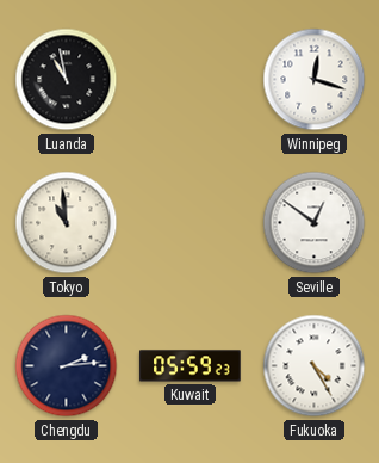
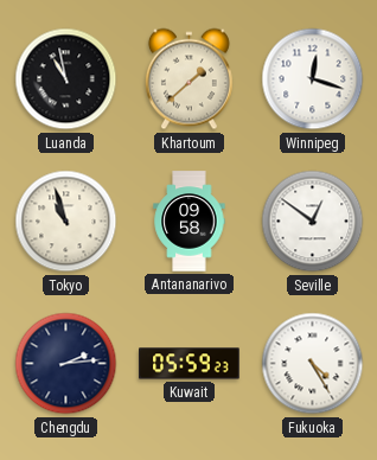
Khartoum: none -> 1:38 (188, 79)
Tokyo: 10:59 -> 10:57 (66, 222)
Antananarivo: none -> 09:58 (190, 222)
